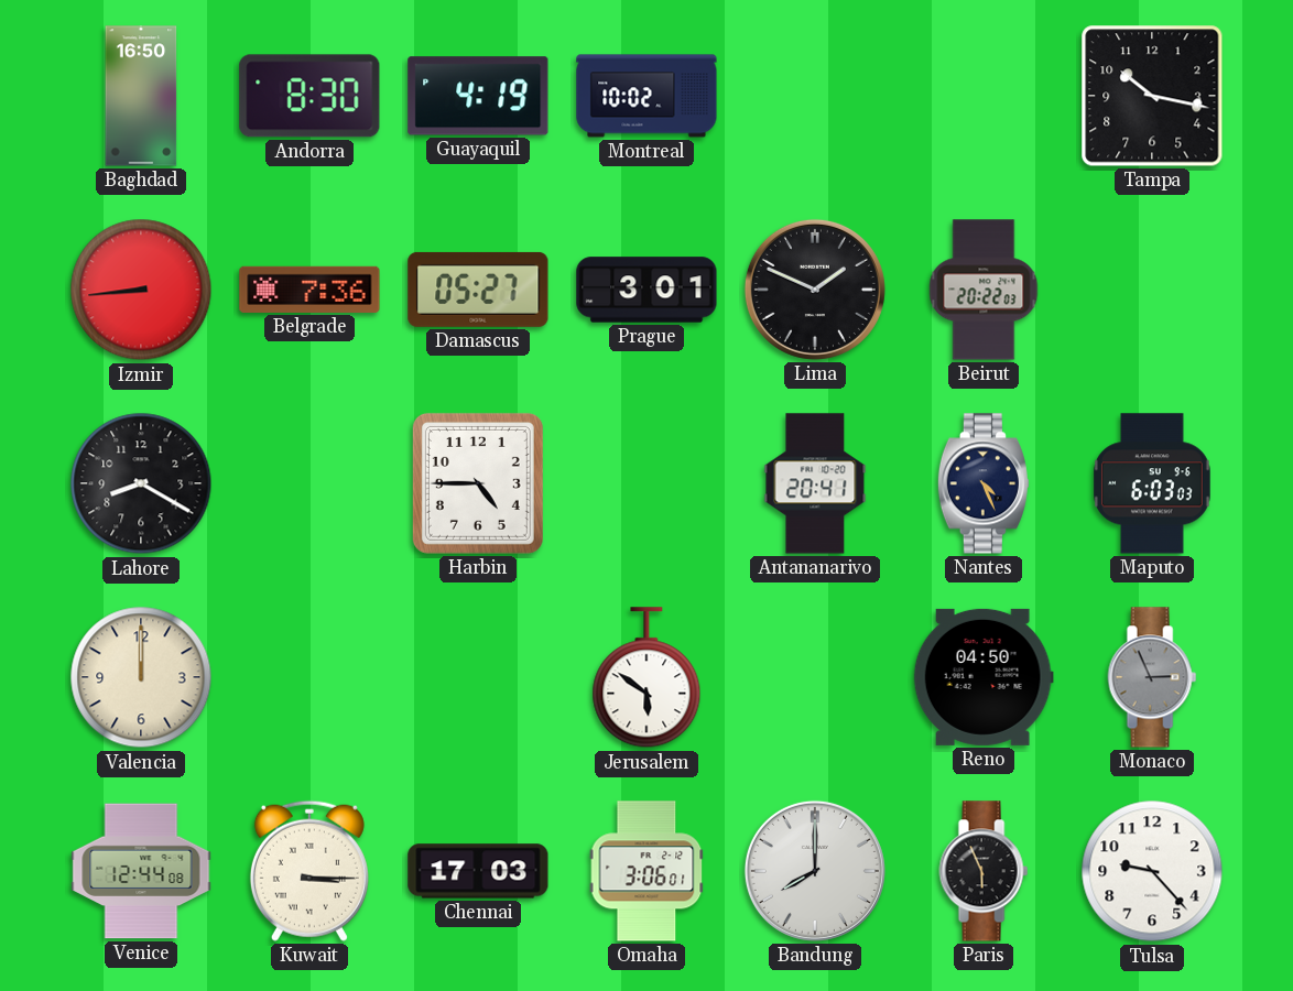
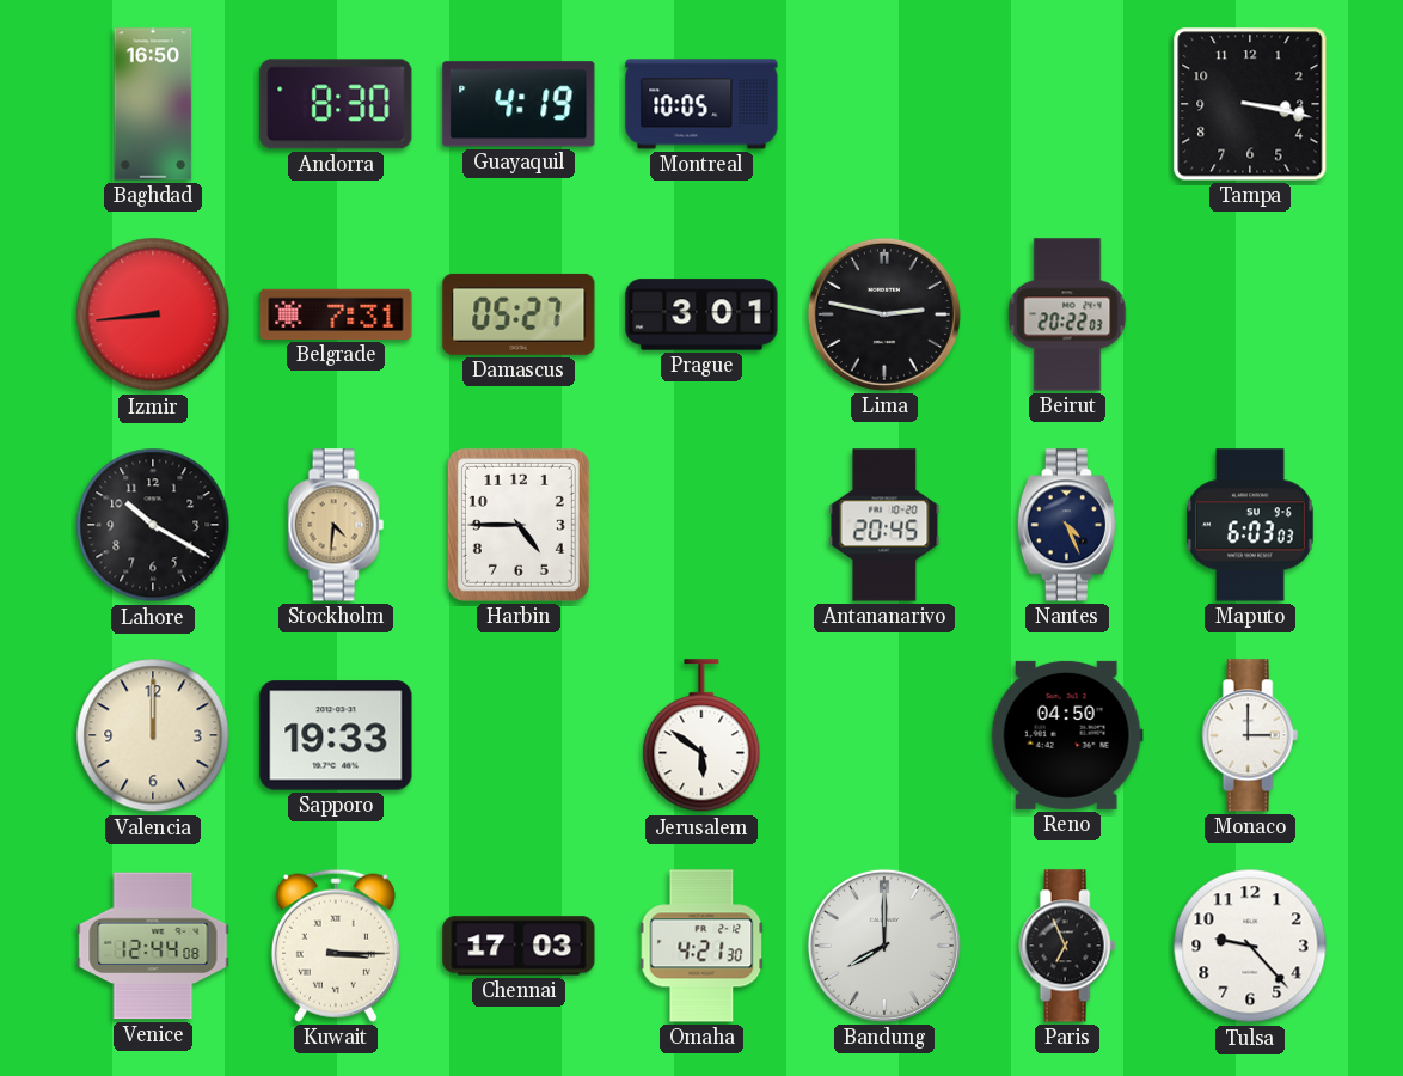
Montreal: 10:02 -> 10:05 (701, 104)
Tampa: 10:17 -> 3:17 (1250, 104)
Belgrade: 7:36 -> 7:31 (336, 314)
Lima: 1:49 -> 2:47 (884, 314)
Lahore: 8:20 -> 10:20 (153, 525)
Stockholm: none -> 4:31 (336, 525)
Antananarivo: 20:41 -> 20:45 (884, 525)
Sapporo: none -> 19:33 (336, 735)
Monaco: 2:56 -> 3:00 (1250, 735)
Monaco dial: grey -> white (1250, 735)
Omaha: 3:06 -> 4:21 (701, 946)
Paris: 5:56 -> 6:56 (1067, 946)
